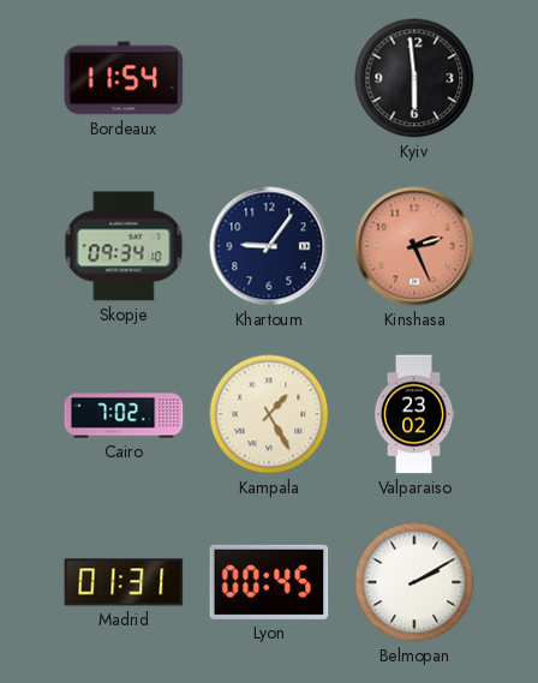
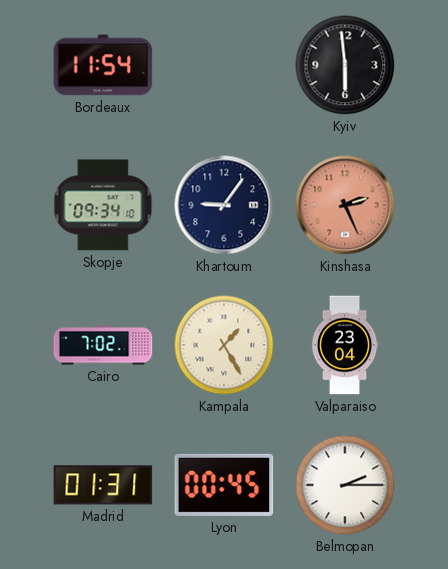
Valparaiso: 23:02 -> 23:04 (345, 345)
Belmopan: 2:10 -> 2:15 (345, 485)
